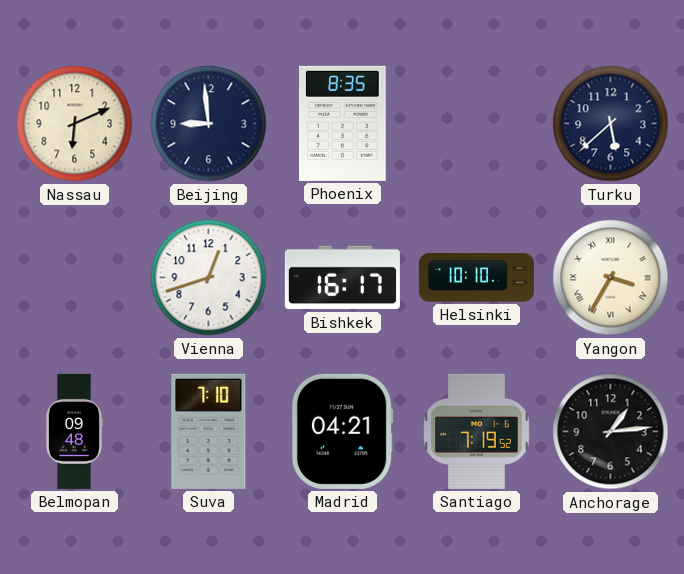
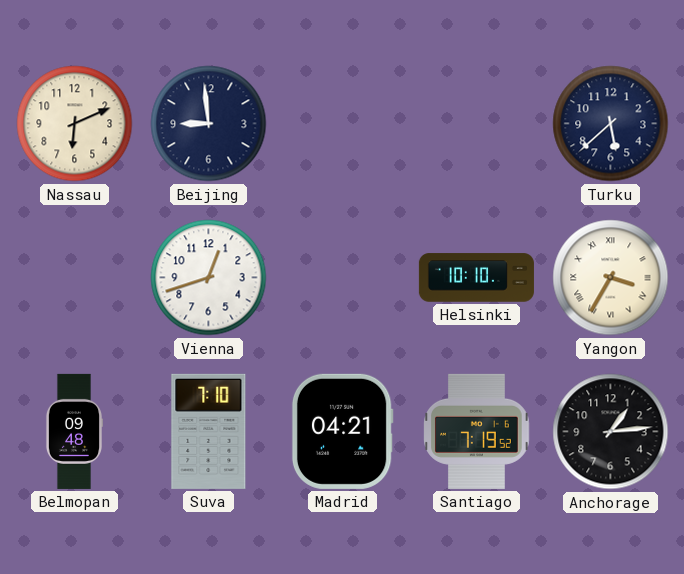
Phoenix: 8:35 -> none (343, 123)
Bishkek: 16:17 -> none (342, 278)
